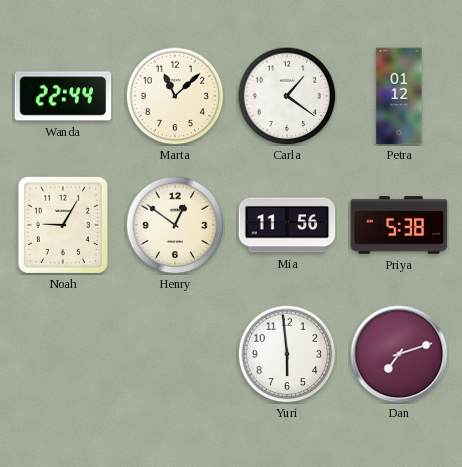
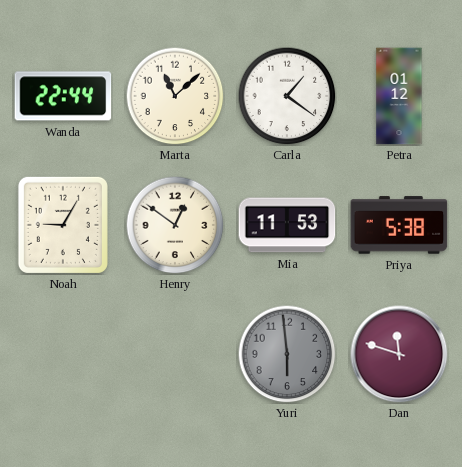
Mia: 11:56 -> 11:53 (287, 225)
Yuri dial: white -> grey (287, 354)
Dan: 7:12 -> 11:48 (399, 354)
